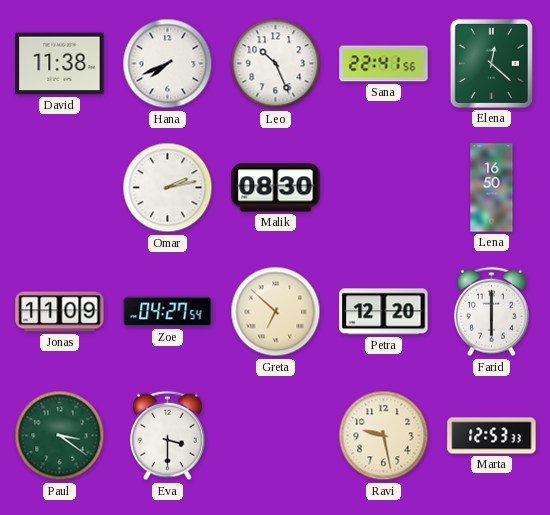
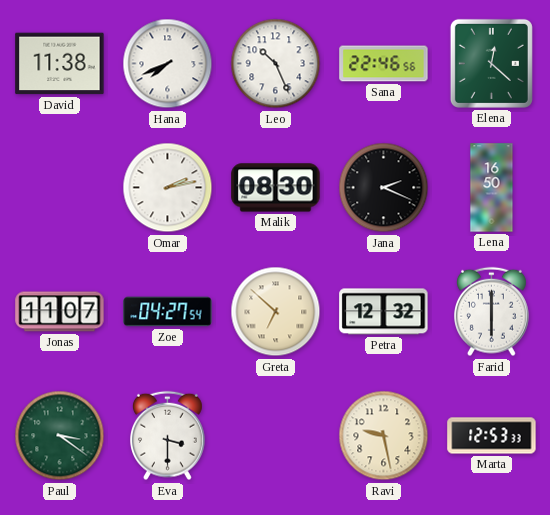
Sana: 22:41 -> 22:46 (384, 64)
Jana: none -> 2:19 (384, 188)
Jonas: 11:09 -> 11:07 (60, 312)
Petra: 12:20 -> 12:32 (384, 312)
